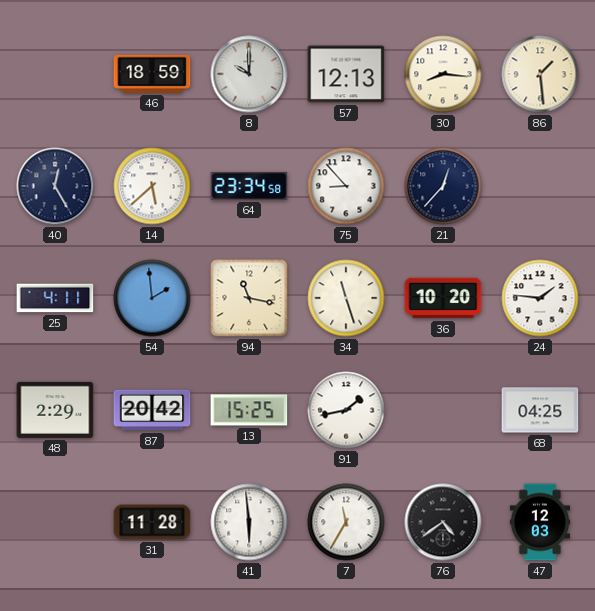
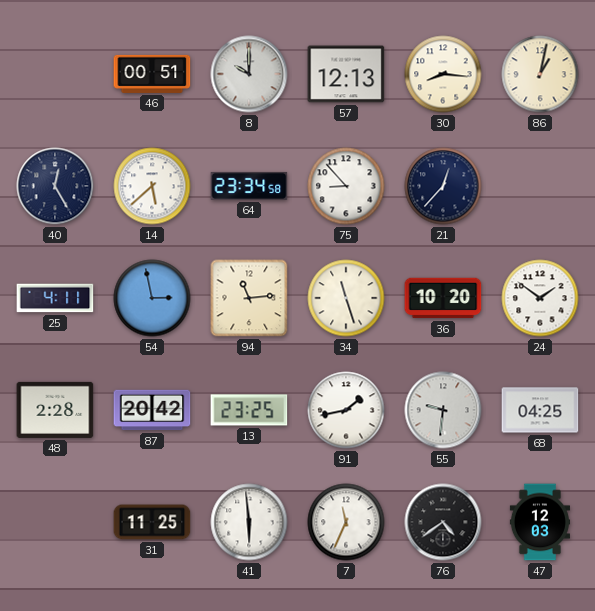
46: 18:59 -> 00:51 (152, 74)
86: 1:29 -> 1:02 (540, 74)
54: 1:59 -> 2:58 (152, 298)
94: 11:17 -> 11:14 (249, 298)
24: 1:46 -> 1:51 (540, 298)
48: 2:29 -> 2:28 (55, 410)
13: 15:25 -> 23:25 (249, 410)
55: none -> 9:31 (443, 410)
31: 11:28 -> 11:25 (152, 522)
7: 11:35 -> 11:34 (346, 522)
